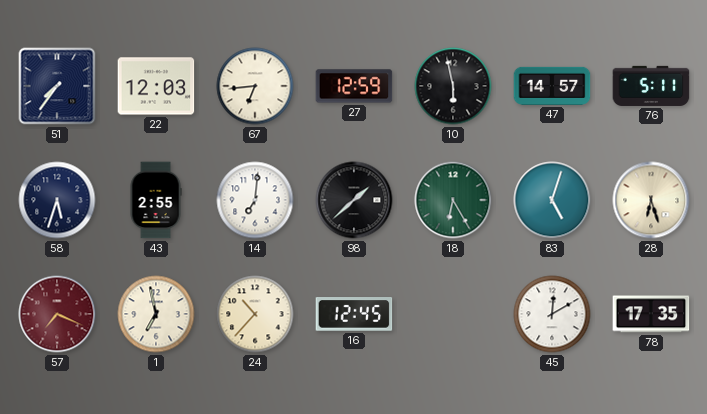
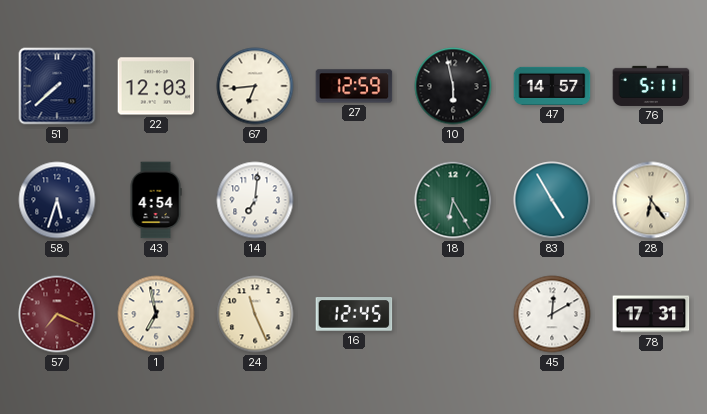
51: 7:36 -> 7:38 (57, 86)
43: 2:55 -> 4:54 (156, 200)
98: 1:38 -> none (354, 200)
83: 5:03 -> 4:55 (552, 200)
28: 6:27 -> 6:24 (651, 200)
24: 10:37 -> 11:26 (255, 314)
78: 17:35 -> 17:31 (651, 314)
